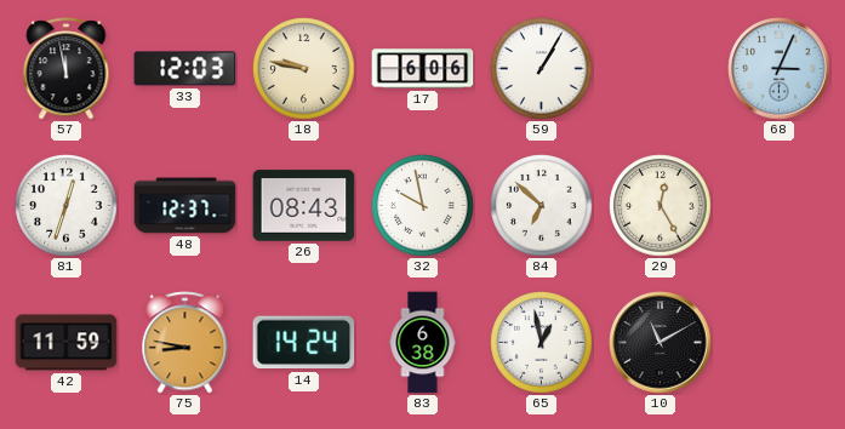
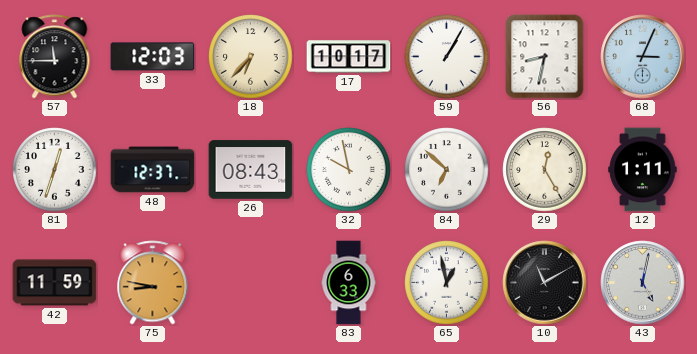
57: 11:58 -> 11:45 (55, 57)
18: 9:47 -> 6:37 (251, 57)
17: 6:06 -> 10:17 (349, 57)
56: none -> 8:32 (545, 57)
12: none -> 1:11 (643, 170)
14: 14:24 -> none (304, 343)
83: 6:38 -> 6:33 (349, 283)
43: none -> 5:02 (643, 283)
